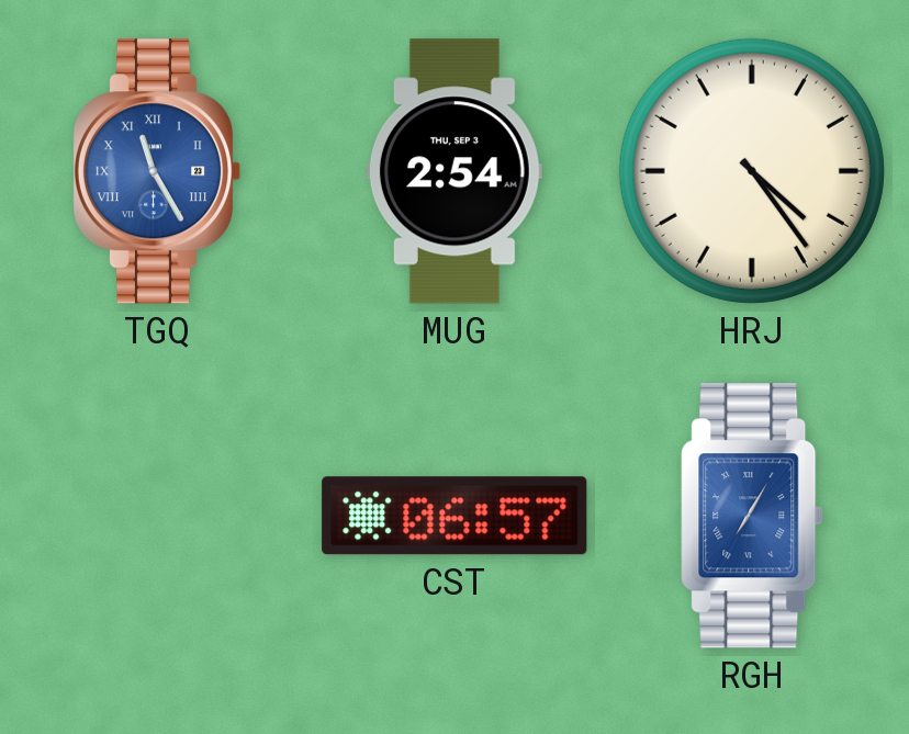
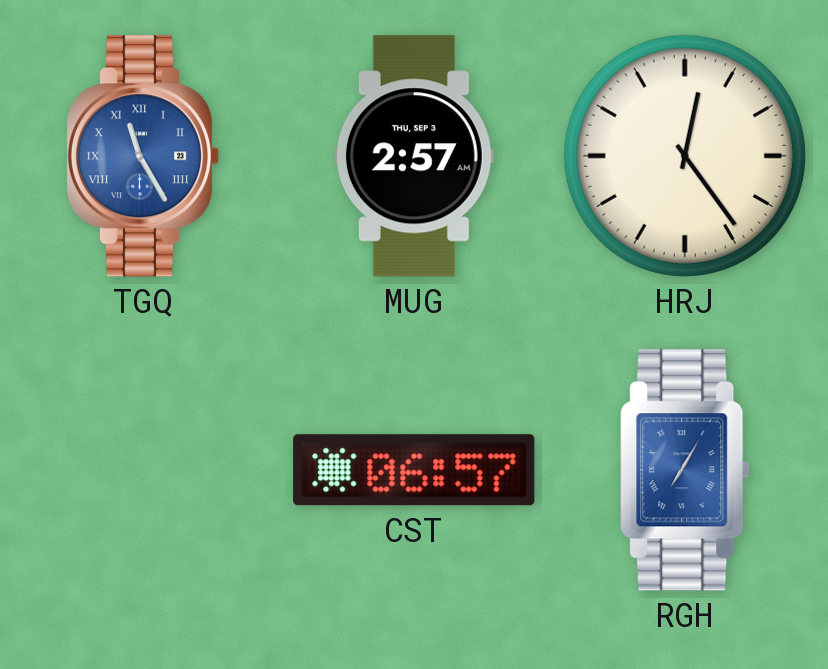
MUG: 2:54 -> 2:57 (414, 156)
HRJ: 4:24 -> 12:24 (685, 156)
